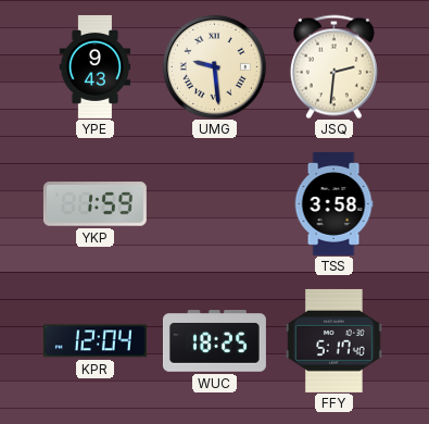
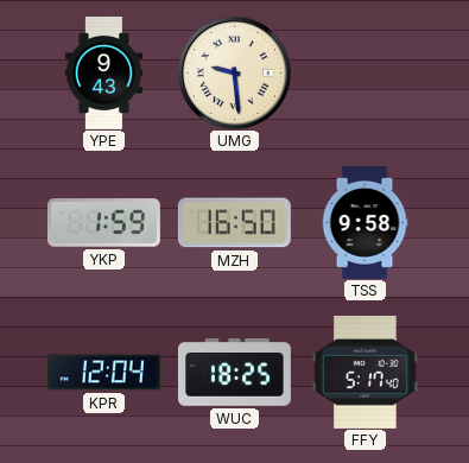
JSQ: 2:31 -> none (333, 66)
MZH: none -> 16:50 (234, 223)
TSS: 3:58 -> 9:58 (365, 222)
